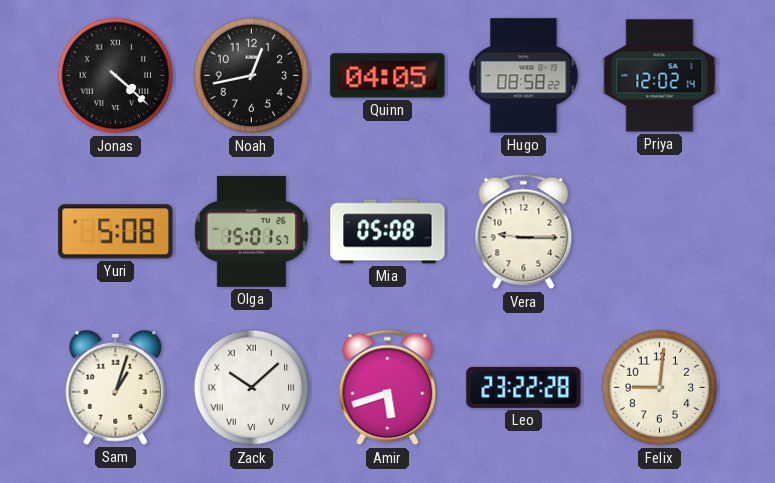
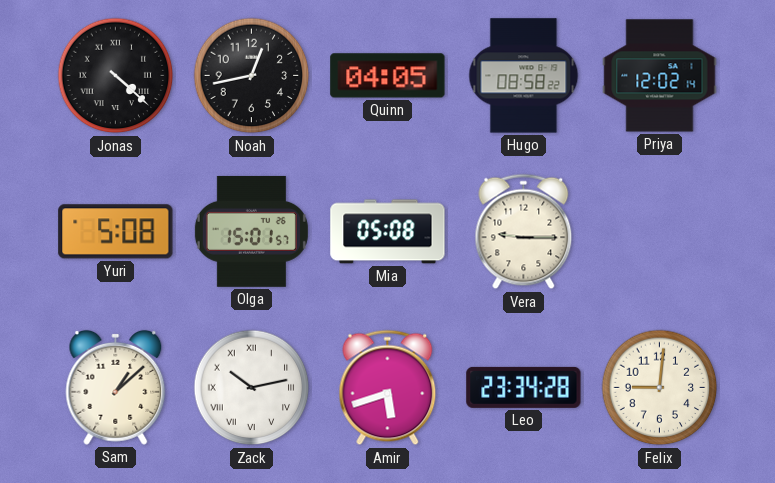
Sam: 1:03 -> 1:08 (116, 387)
Zack: 10:08 -> 10:13 (252, 388)
Leo: 23:22 -> 23:34 (524, 387)
